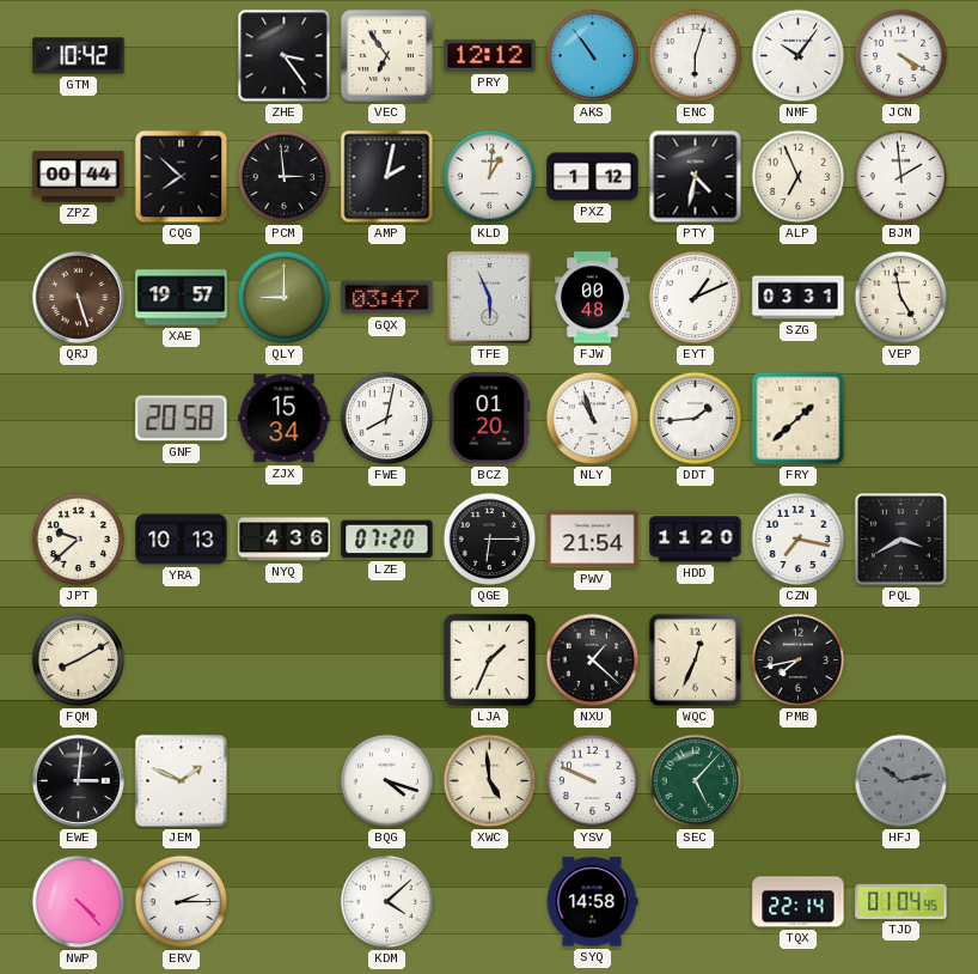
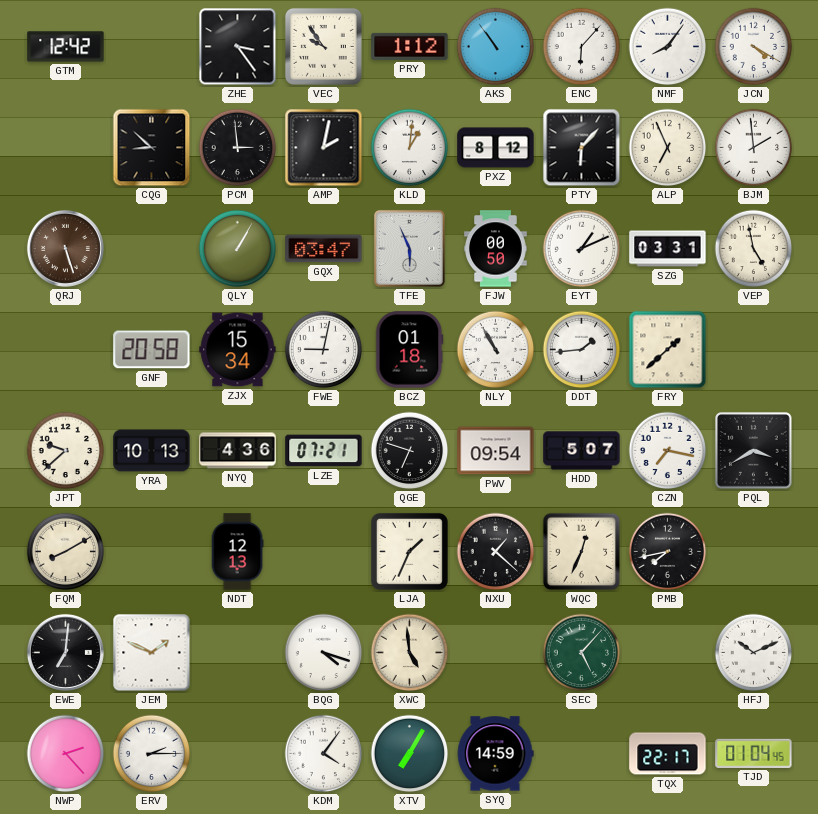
GTM: 10:42 -> 12:42 (66, 47)
VEC: 6:54 -> 9:54 (323, 46)
PRY: 12:12 -> 1:12 (410, 46)
ENC: 6:03 -> 6:07 (582, 47)
NMF: 10:06 -> 8:06 (668, 47)
ZPZ: 00:44 -> none (79, 177)
CQG: 7:52 -> 8:52 (152, 148)
PXZ: 1:12 -> 8:12 (496, 148)
PTY: 4:32 -> 6:07 (582, 148)
XAE: 19:57 -> none (182, 298)
QLY: 9:00 -> 1:05 (238, 249)
FJW: 00:48 -> 00:50 (496, 249)
FWE: 8:02 -> 9:02 (324, 350)
BCZ: 01:20 -> 01:18 (410, 350)
NLY: 10:57 -> 10:55 (496, 350)
LZE: 07:20 -> 07:21 (324, 451)
QGE: 6:15 -> 6:48 (410, 451)
PWV: 21:54 -> 09:54 (496, 451)
HDD: 11:20 -> 5:07 (582, 451)
NDT: none -> 12:13 (237, 552)
EWE: 3:01 -> 7:01 (65, 652)
YSV: 9:49 -> none (593, 781)
HFJ: 10:13 -> 10:11 (754, 653)
HFJ dial: grey -> white (754, 653)
NWP: 4:23 -> 2:23 (66, 754)
KDM: 4:08 -> 4:06 (324, 754)
XTV: none -> 7:05 (410, 754)
SYQ: 14:58 -> 14:59 (495, 754)
TQX: 22:14 -> 22:17 (668, 754)
